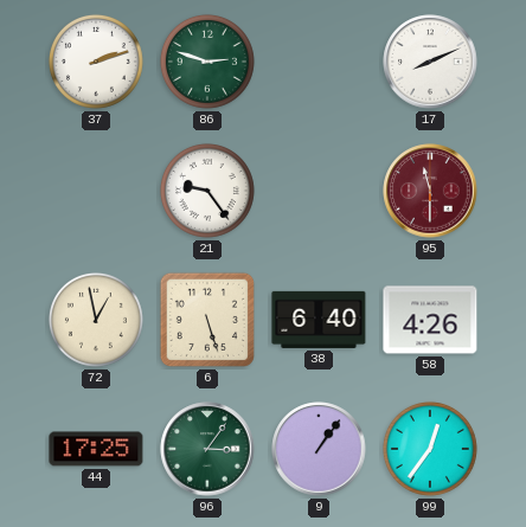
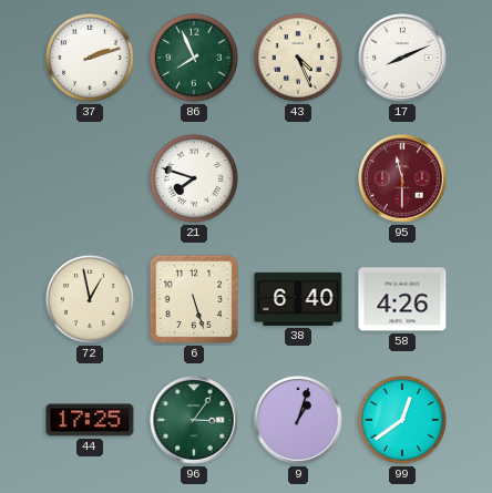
86: 2:48 -> 7:56 (194, 58)
43: none -> 4:26 (298, 58)
21: 9:24 -> 7:48 (194, 178)
9: 1:06 -> 1:03 (298, 420)
99: 12:36 -> 12:39 (402, 420)
